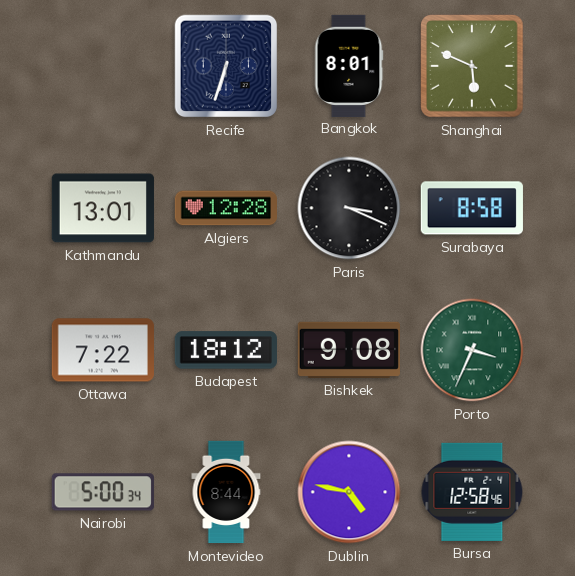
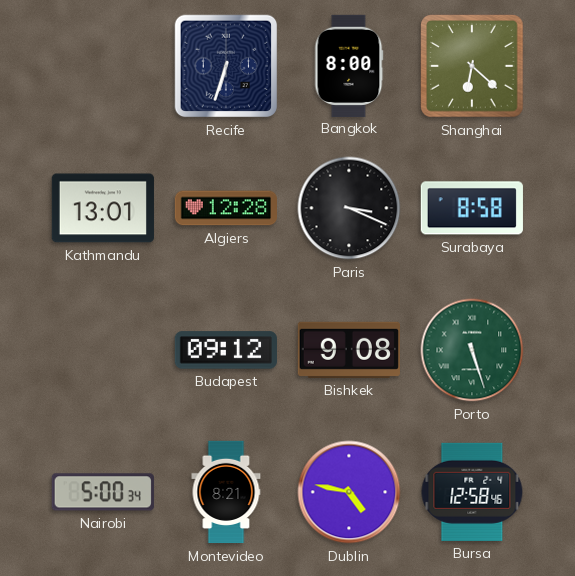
Bangkok: 8:01 -> 8:00 (349, 65)
Shanghai: 5:49 -> 6:22 (472, 66)
Ottawa: 7:22 -> none (103, 350)
Budapest: 18:12 -> 09:12 (226, 350)
Porto: 3:34 -> 5:27 (472, 350)
Montevideo: 8:44 -> 8:21 (226, 492)
